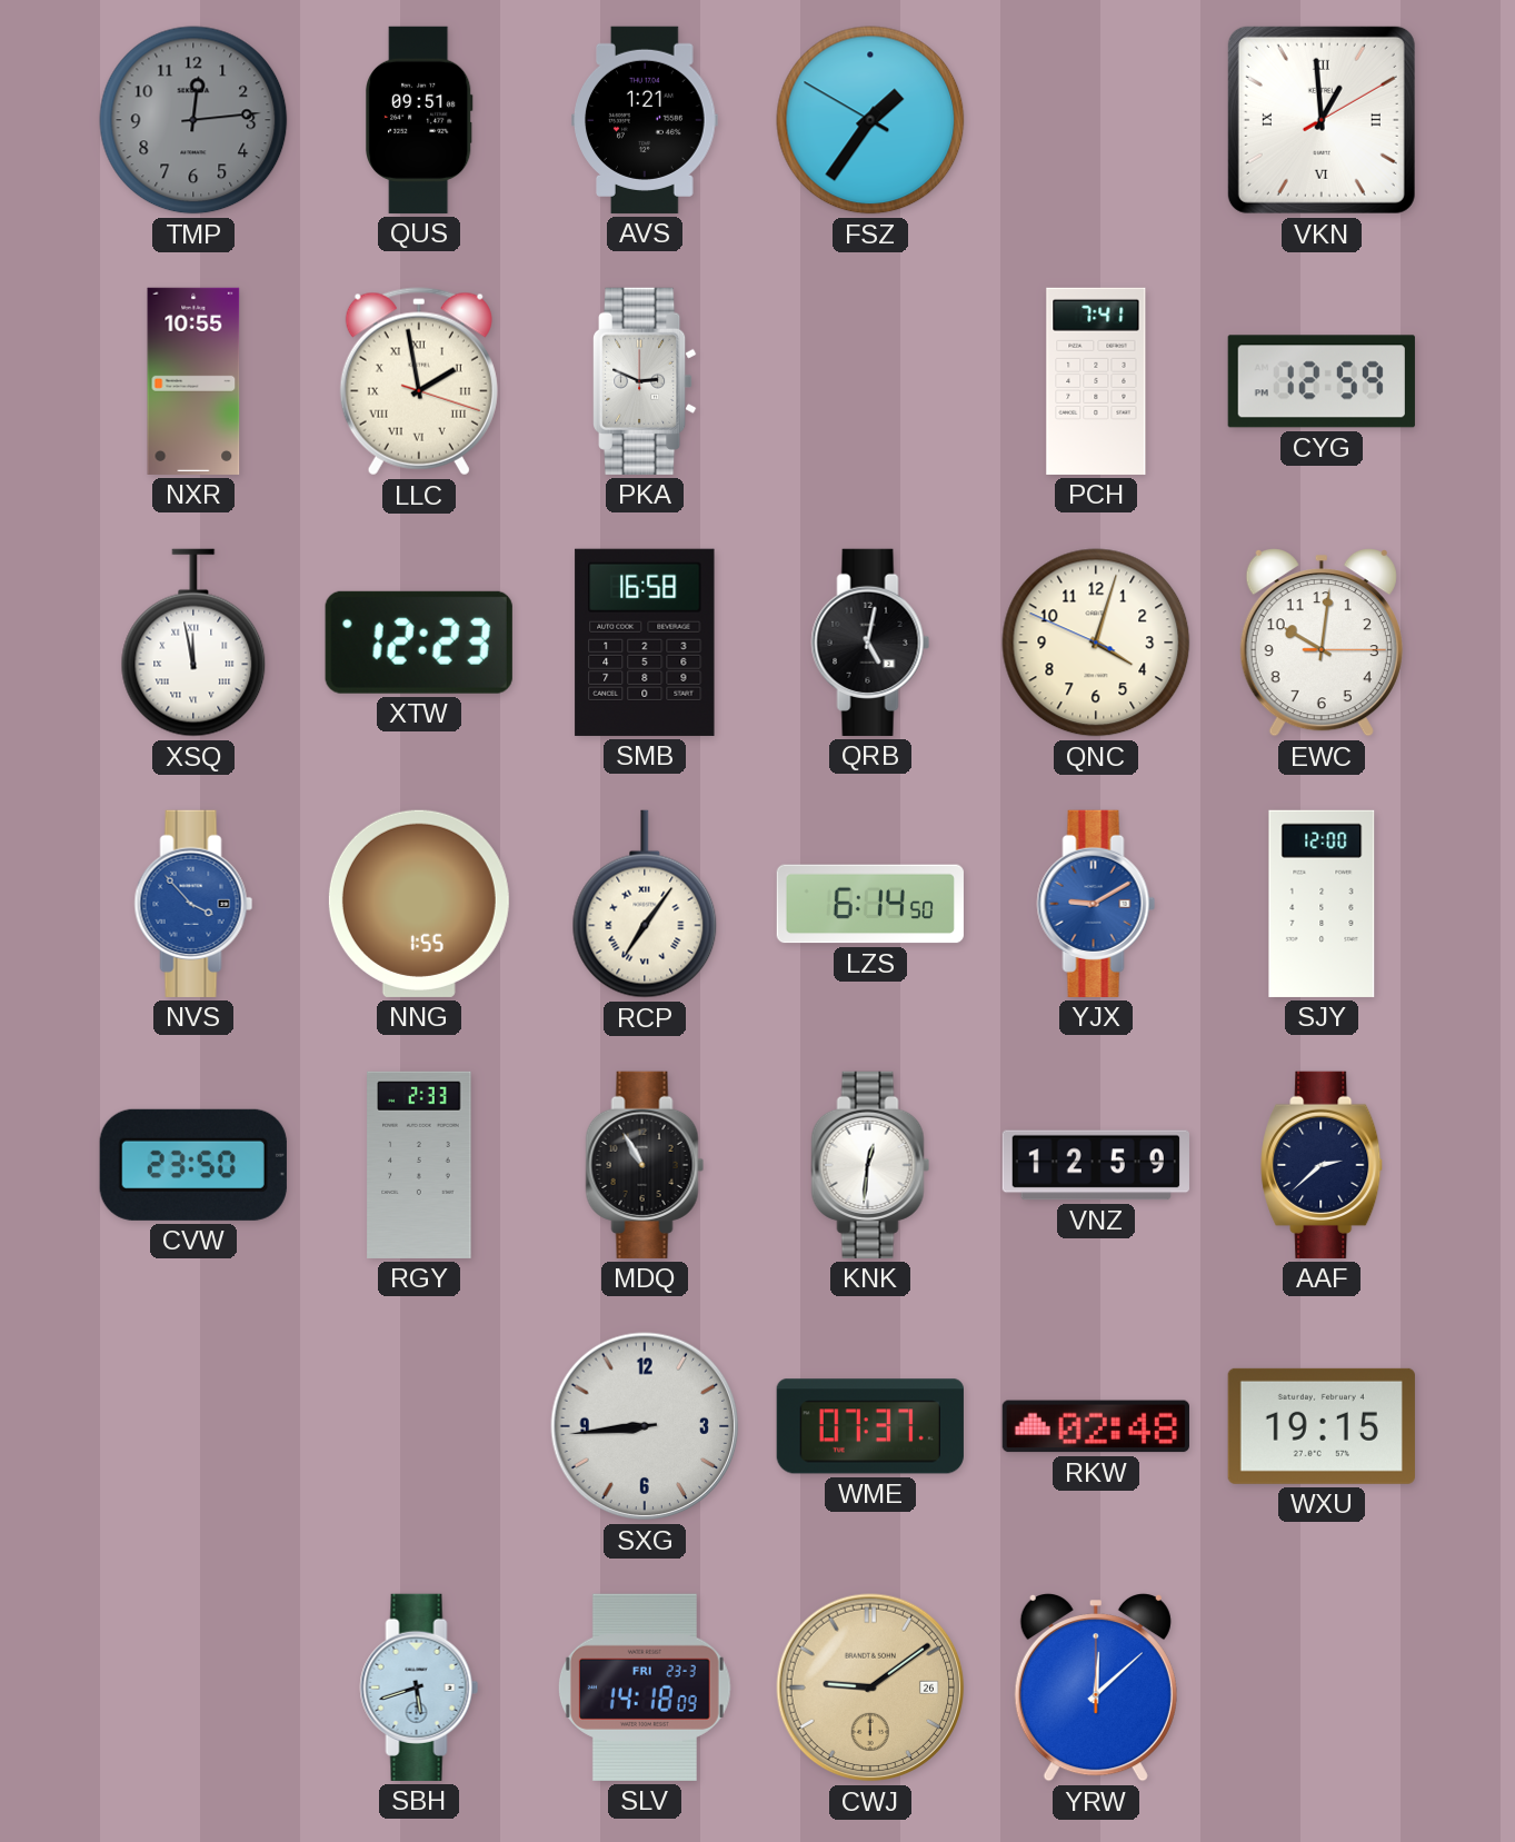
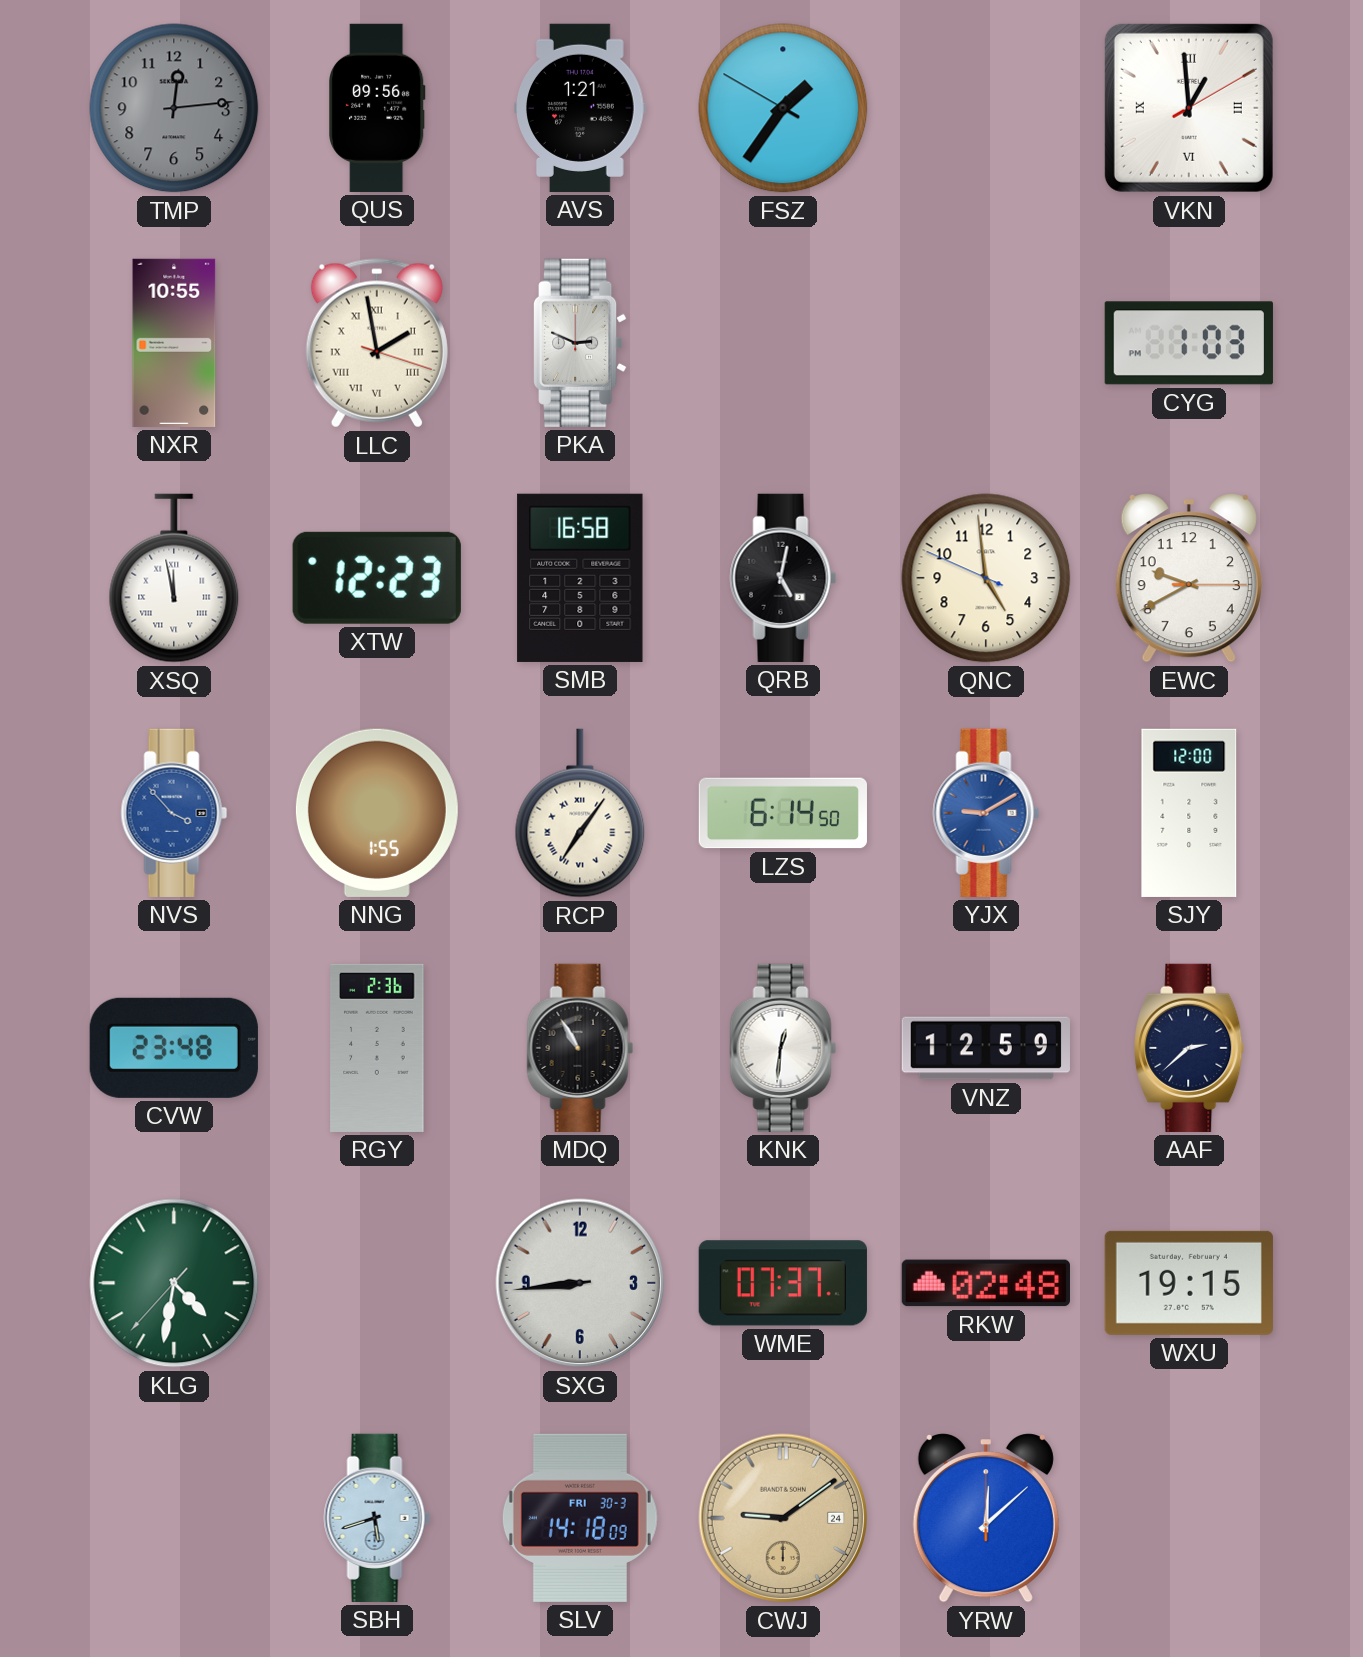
QUS: 09:51 -> 09:56 (377, 108)
PCH: 7:41 -> none (1096, 381)
CYG: 12:59 -> 1:03 (1189, 343)
QNC: 4:02 -> 4:58 (986, 578)
EWC: 10:01 -> 9:40 (1189, 579)
CVW: 23:50 -> 23:48 (174, 1048)
RGY: 2:33 -> 2:36 (377, 1048)
KLG: none -> 4:31 (174, 1283)
SLV date: FRI 23-3 -> FRI 30-3 (580, 1518)
CWJ date: 26 -> 24 (783, 1518)
